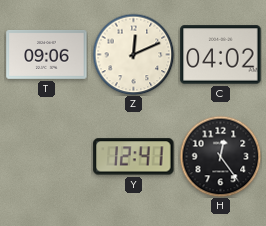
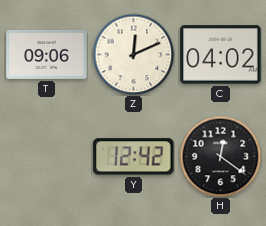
Y: 12:41 -> 12:42 (134, 157)
H: 12:24 -> 12:21 (220, 156)
